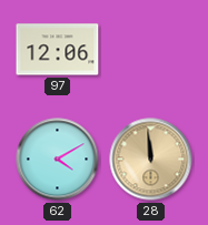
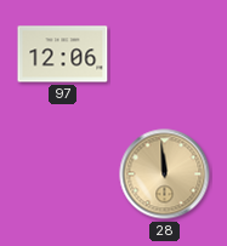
62: 4:10 -> none (58, 160)
